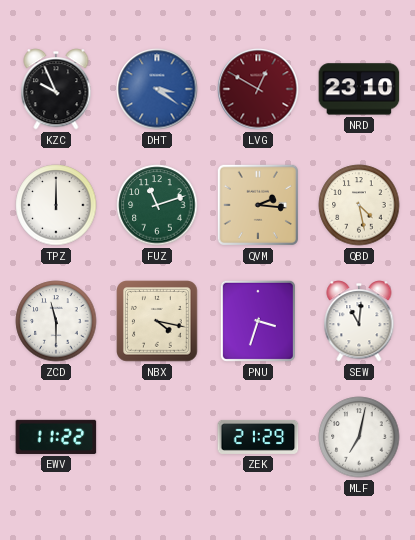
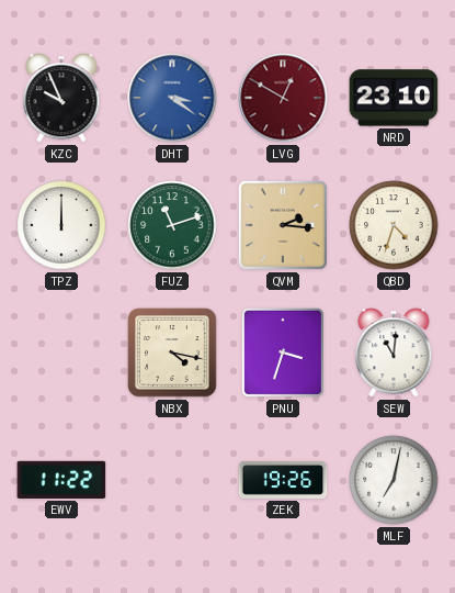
QBD: 4:28 -> 4:33 (394, 225)
ZCD: 11:30 -> none (56, 321)
ZEK: 21:29 -> 19:26 (283, 480)
